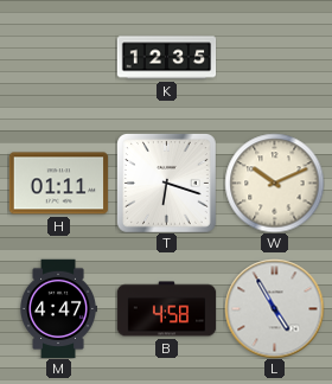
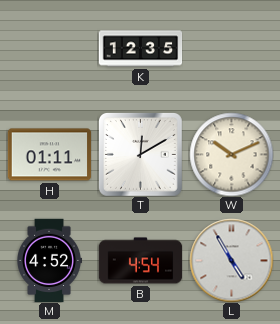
T: 6:18 -> 12:10 (141, 155)
M: 4:47 -> 4:52 (49, 261)
B: 4:58 -> 4:54 (140, 261)
